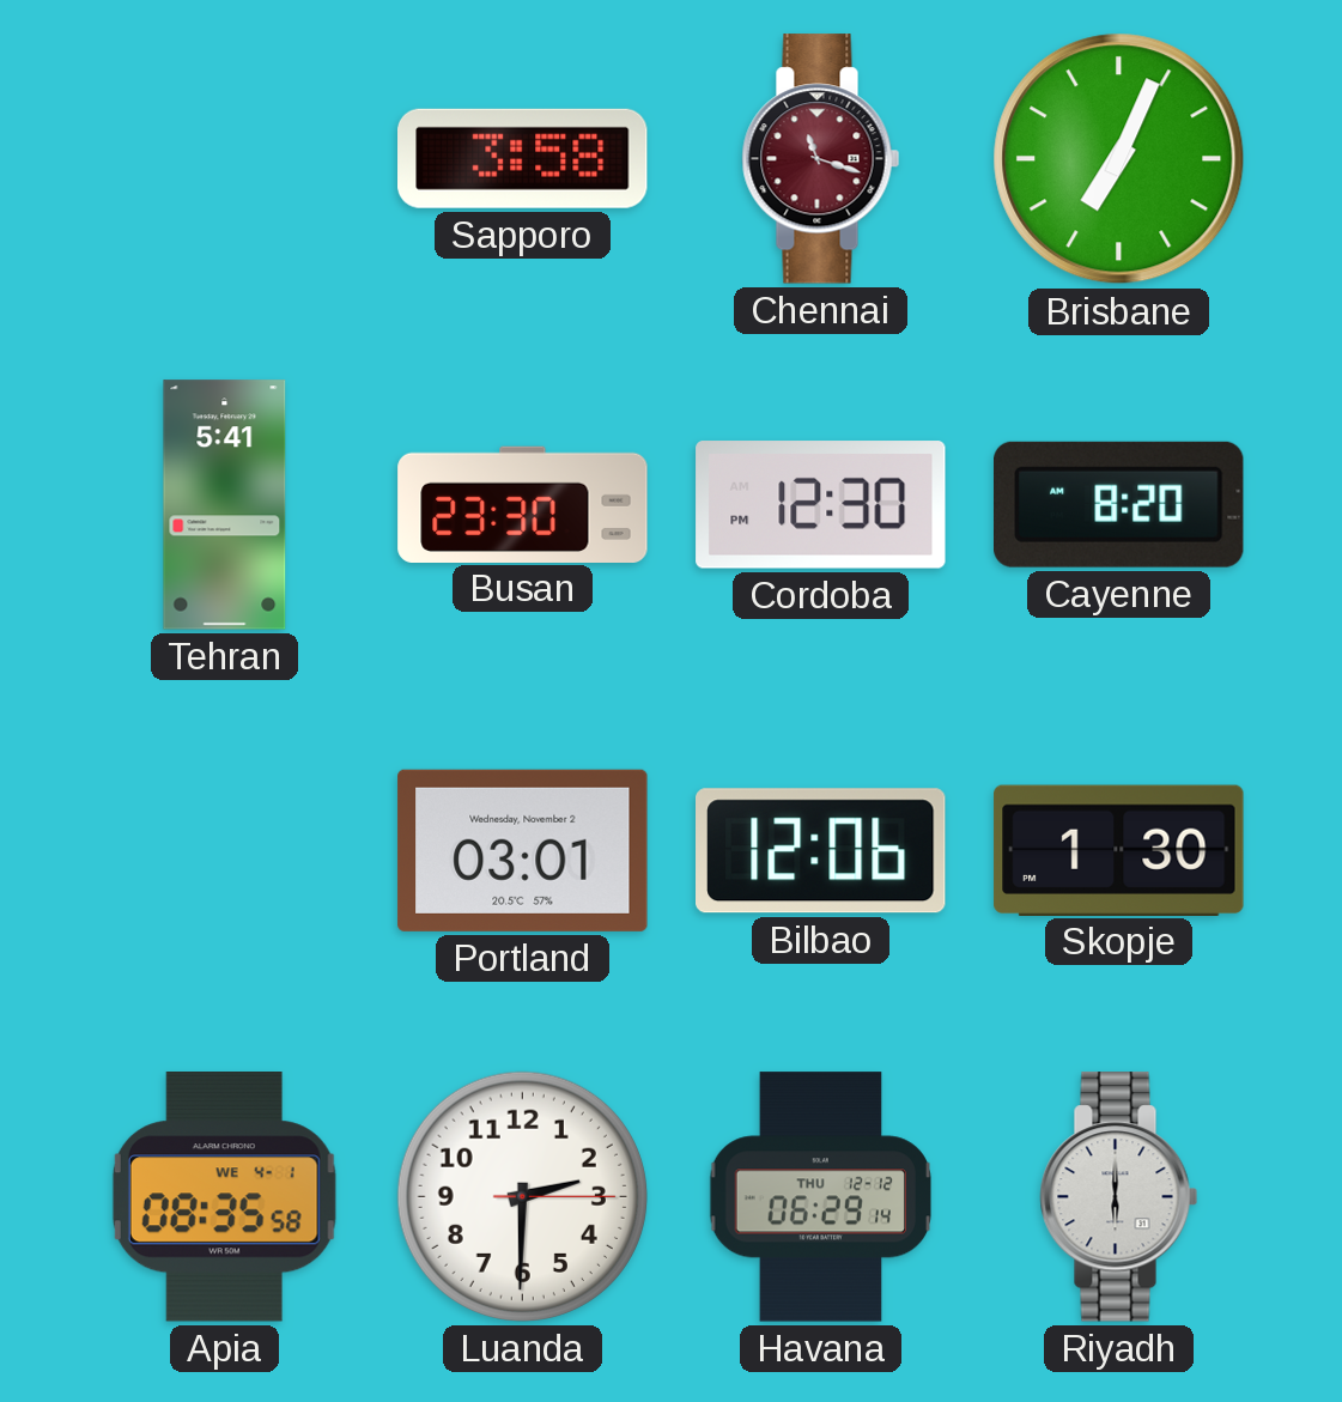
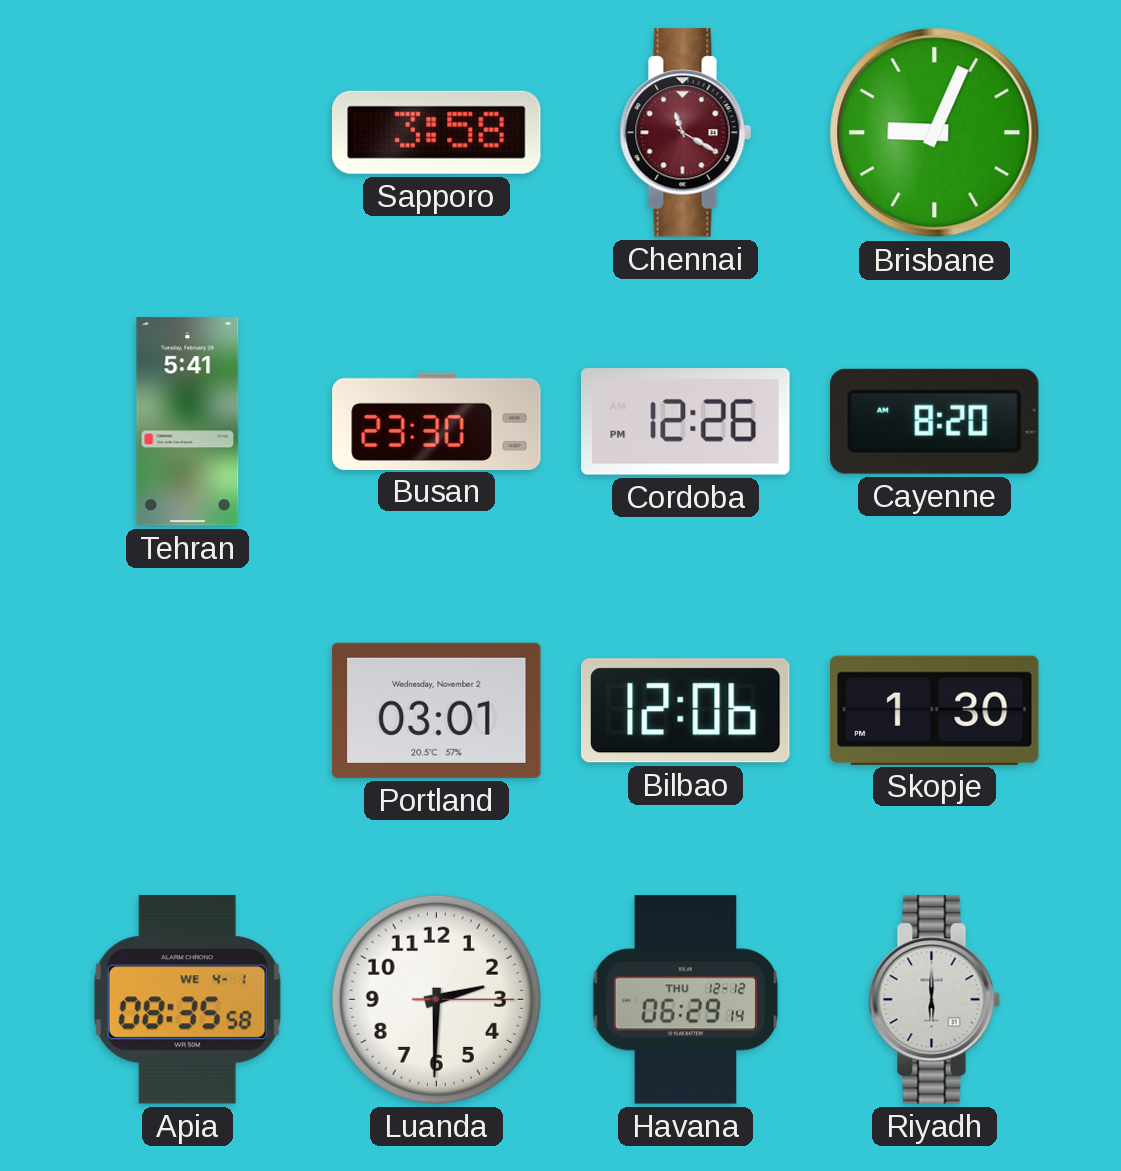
Chennai: 11:18 -> 11:20 (686, 133)
Brisbane: 7:04 -> 9:04 (935, 133)
Cordoba: 12:30 -> 12:26 (686, 422)
